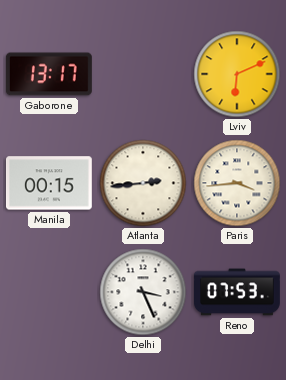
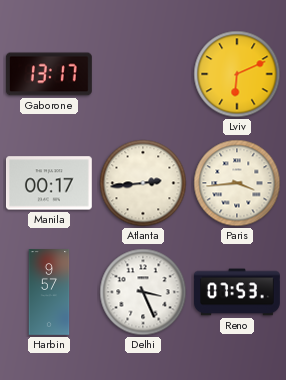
Manila: 00:15 -> 00:17 (49, 183)
Harbin: none -> 9:57 (49, 292)
